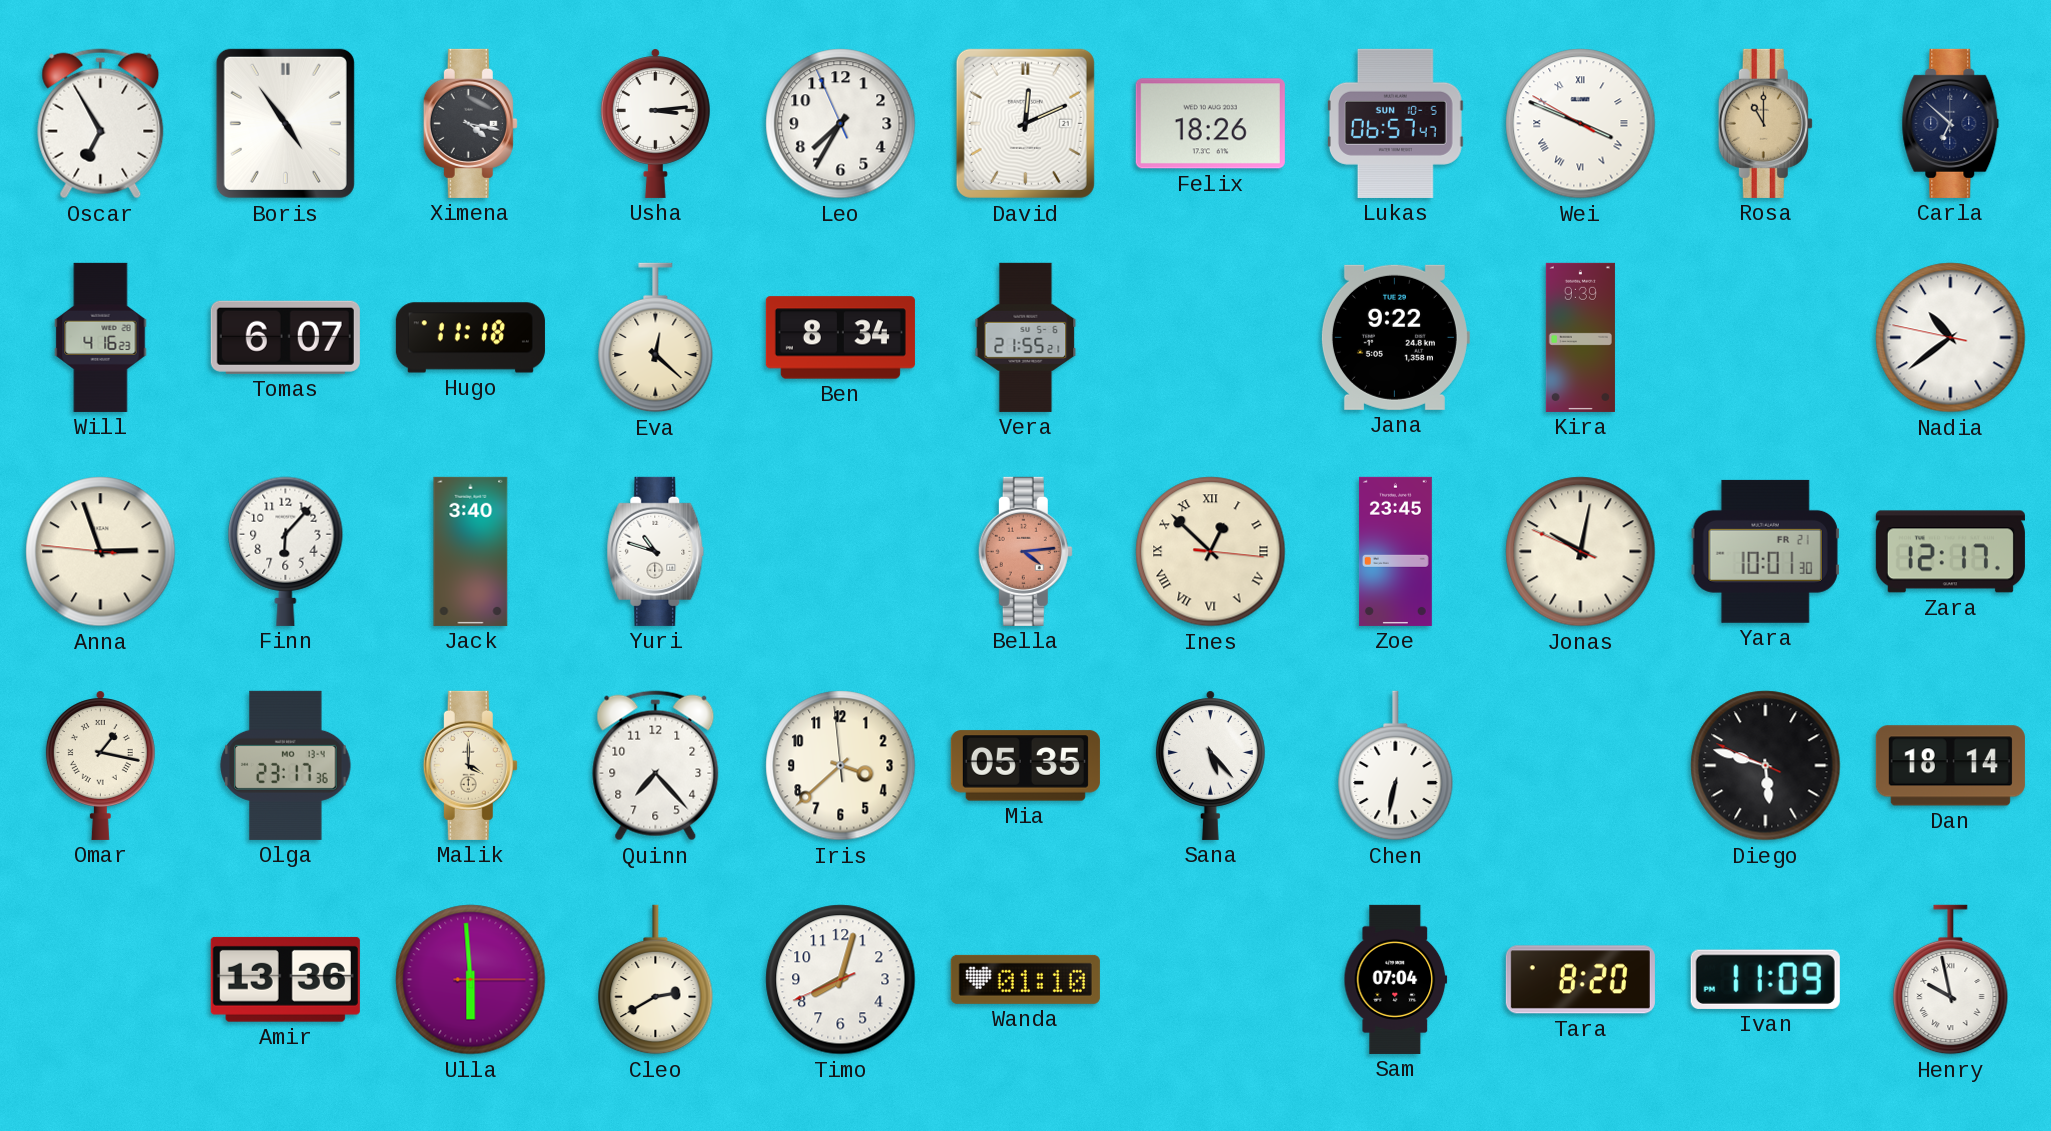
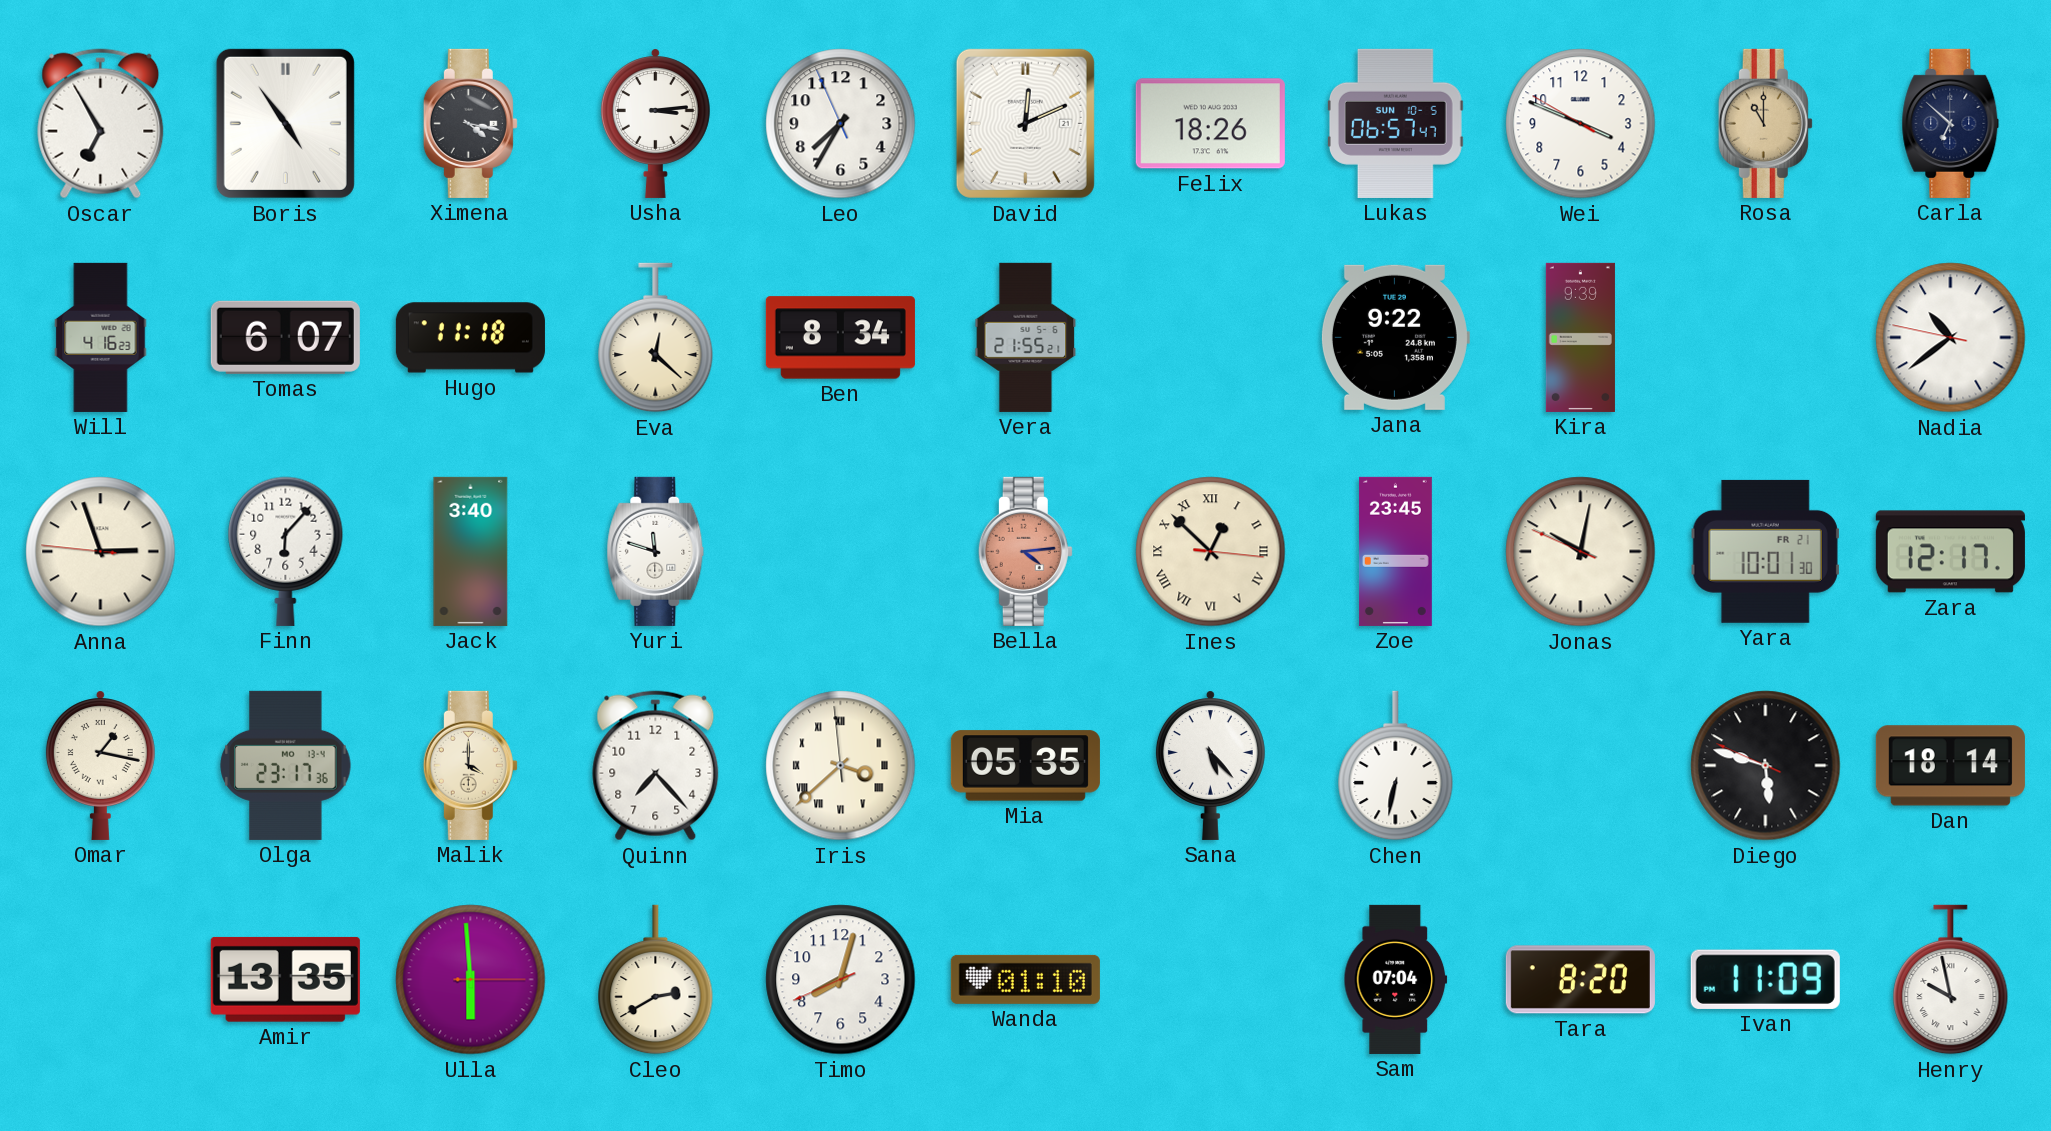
Wei numerals: Roman -> Arabic (1581, 124)
Yuri: 10:48 -> 11:48 (656, 551)
Iris numerals: Arabic -> Roman (841, 766)
Amir: 13:36 -> 13:35 (285, 979)
